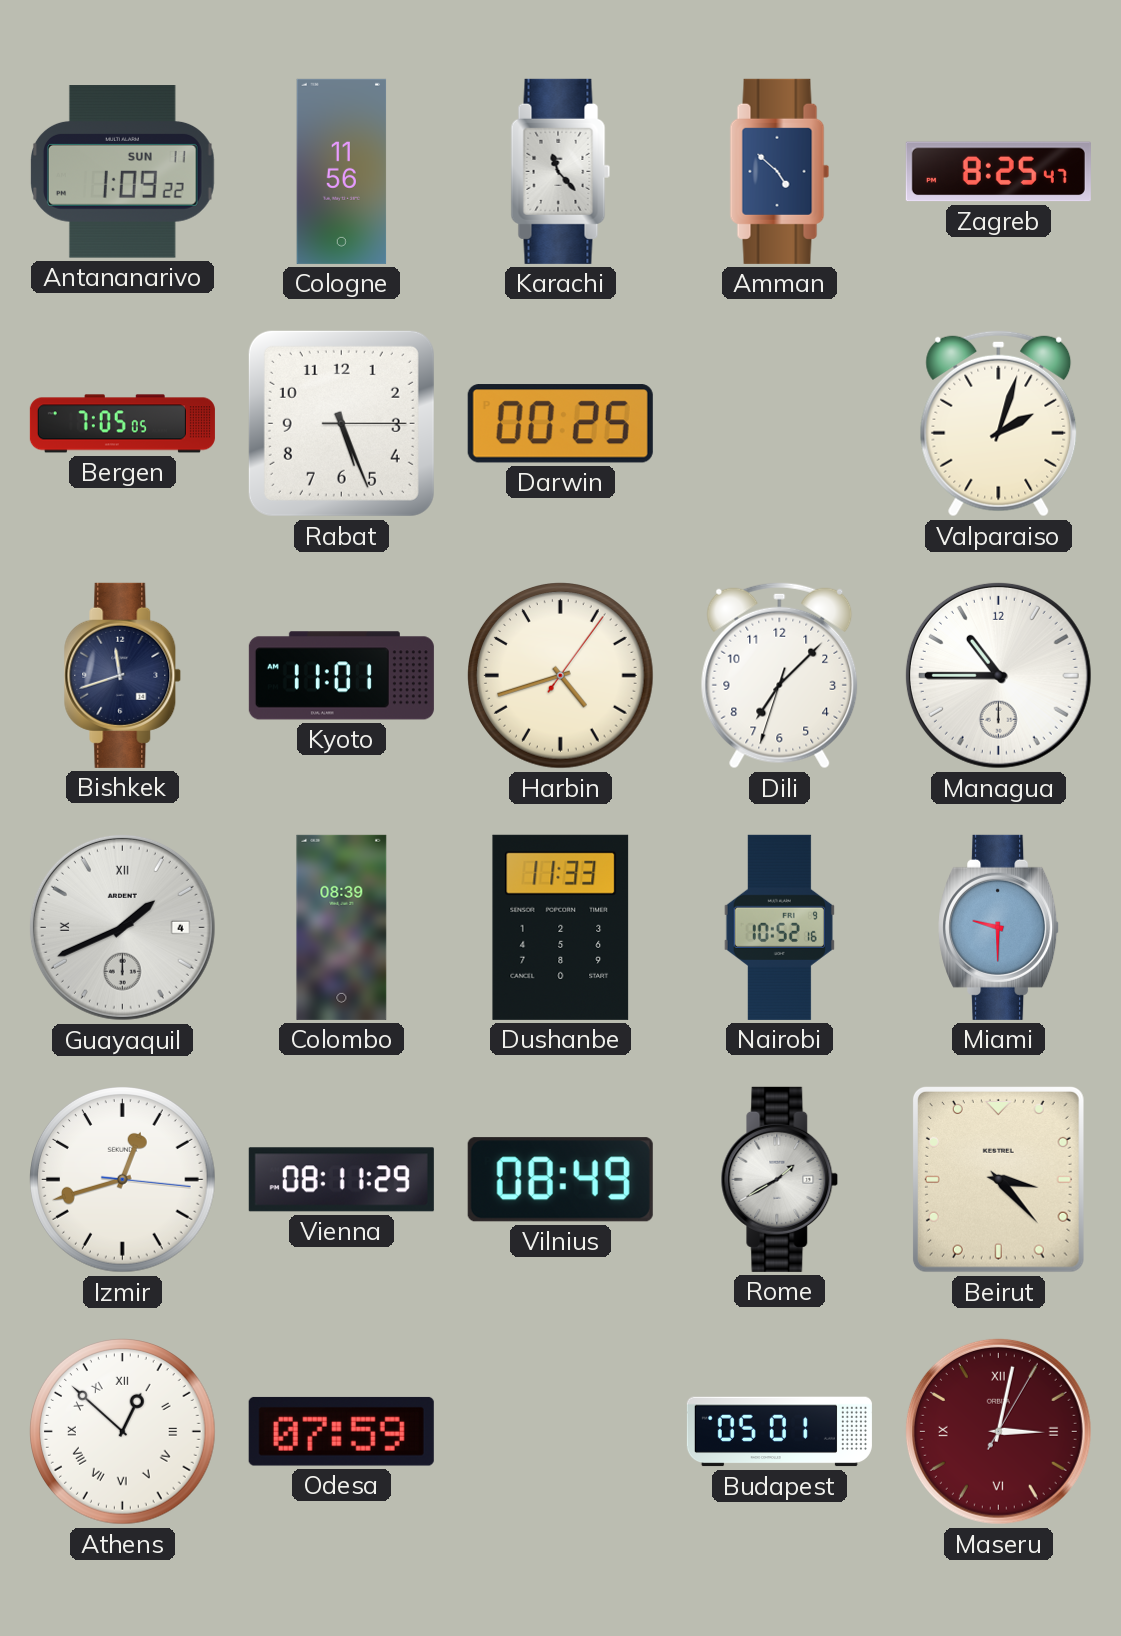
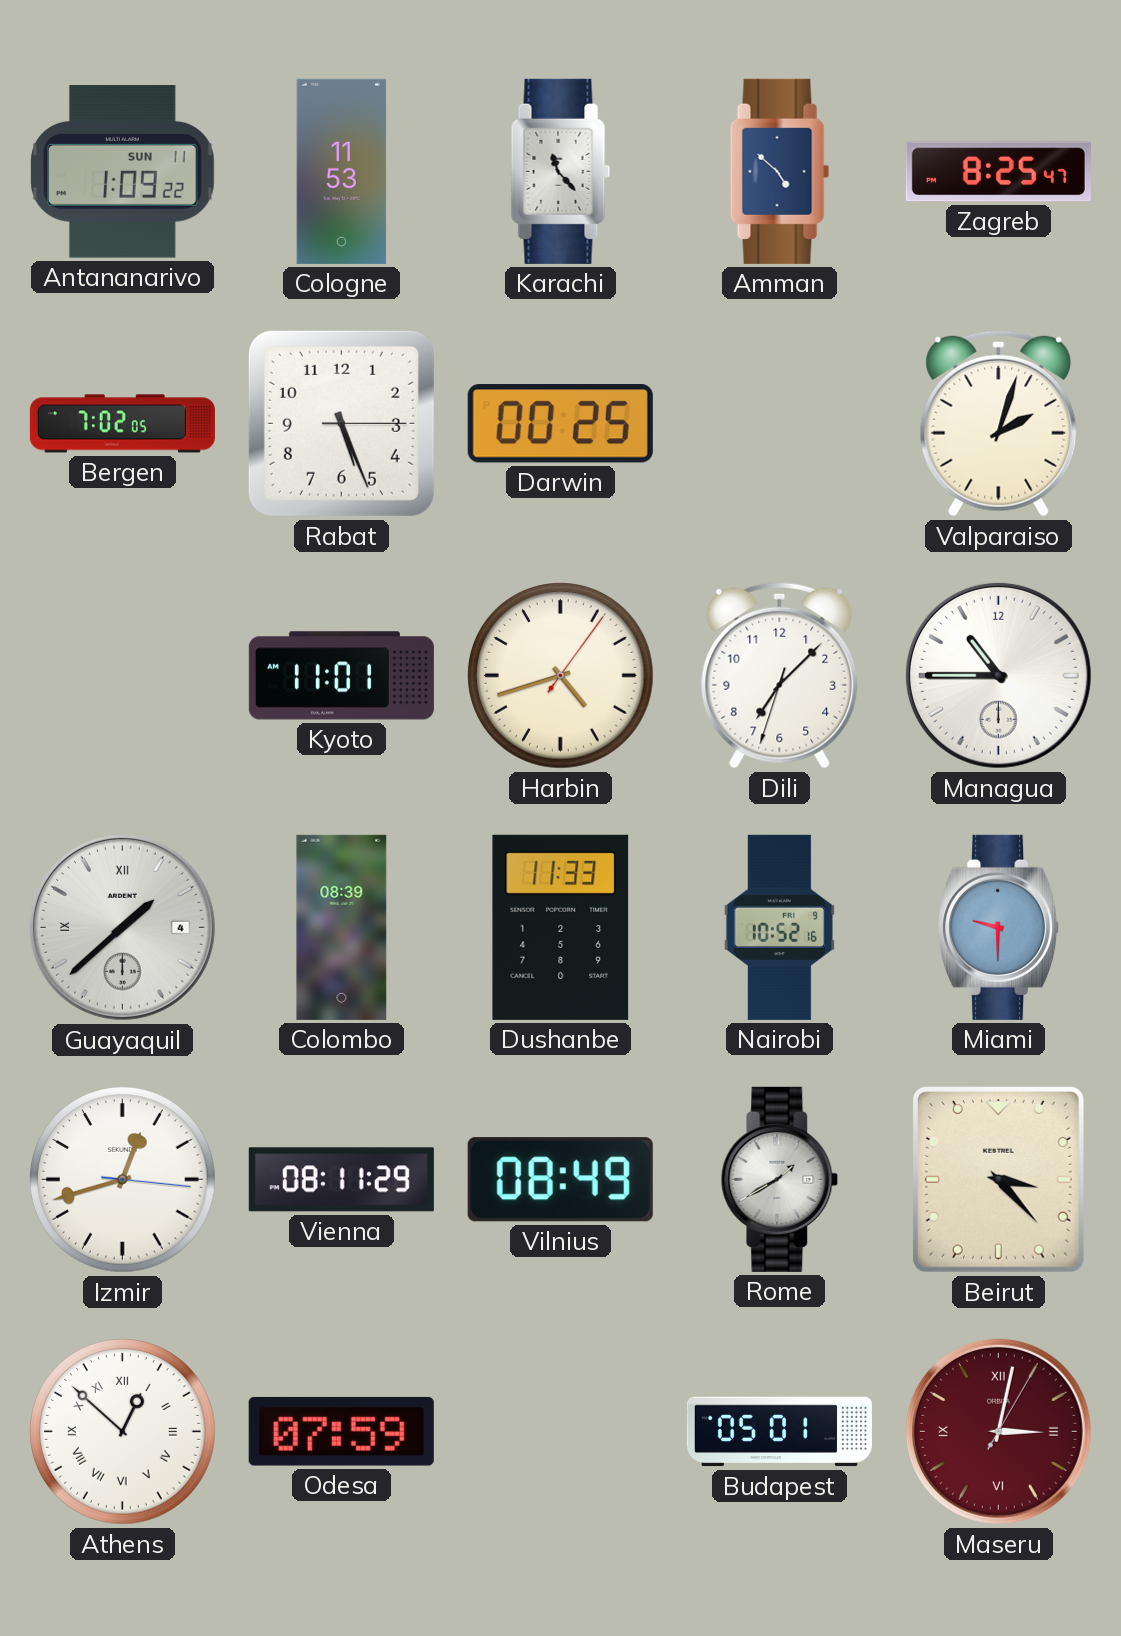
Cologne: 11:56 -> 11:53 (342, 171)
Bergen: 7:05 -> 7:02 (122, 424)
Bishkek: 11:42 -> none (123, 675)
Guayaquil: 1:41 -> 1:38 (122, 927)
